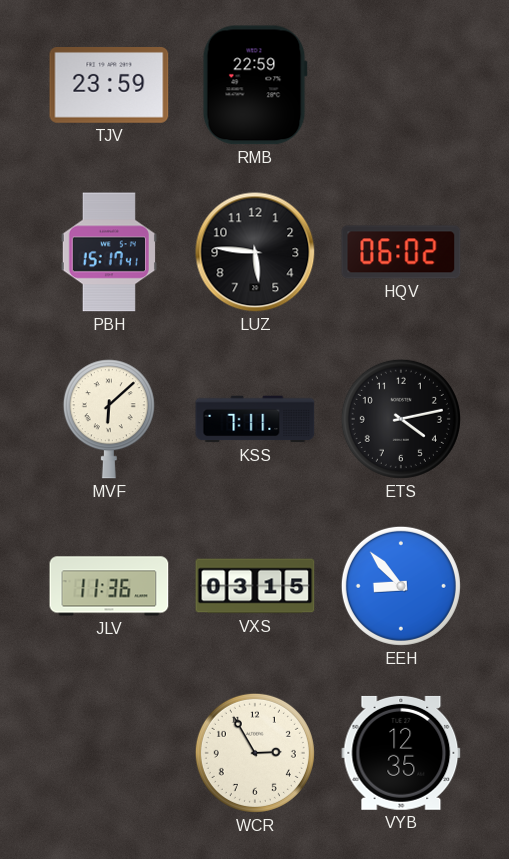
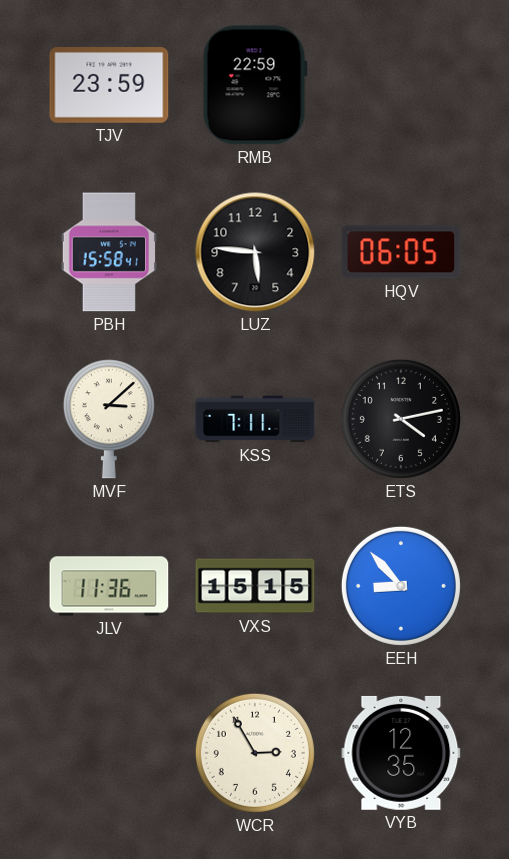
PBH: 15:17 -> 15:58 (108, 252)
HQV: 06:02 -> 06:05 (401, 252)
MVF: 6:08 -> 3:08 (109, 419)
VXS: 03:15 -> 15:15 (255, 586)
